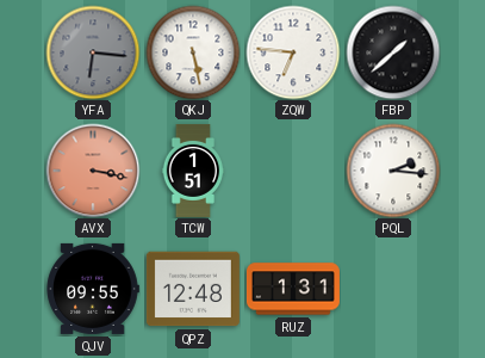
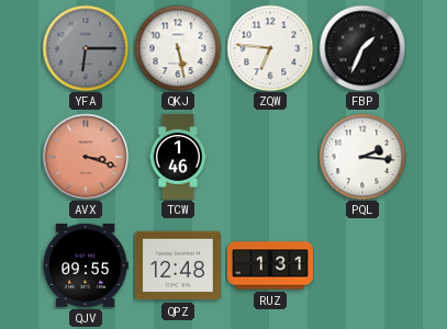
YFA: 6:16 -> 6:15 (86, 48)
FBP: 1:38 -> 1:34 (362, 48)
AVX: 3:17 -> 3:18 (86, 157)
TCW: 1:51 -> 1:46 (178, 157)
